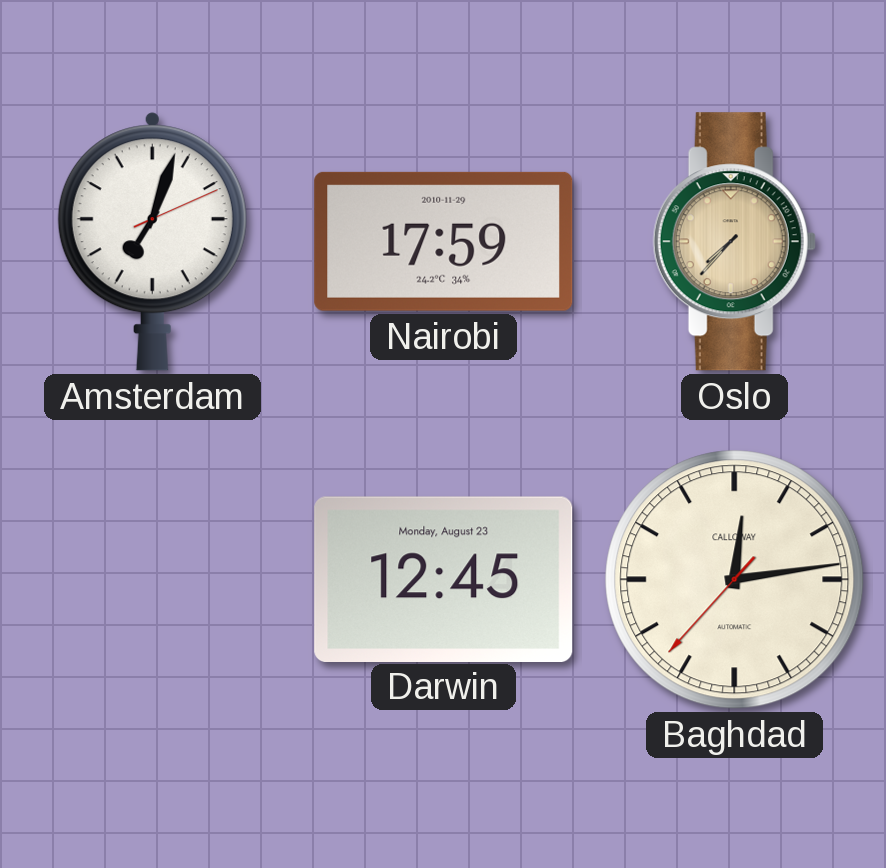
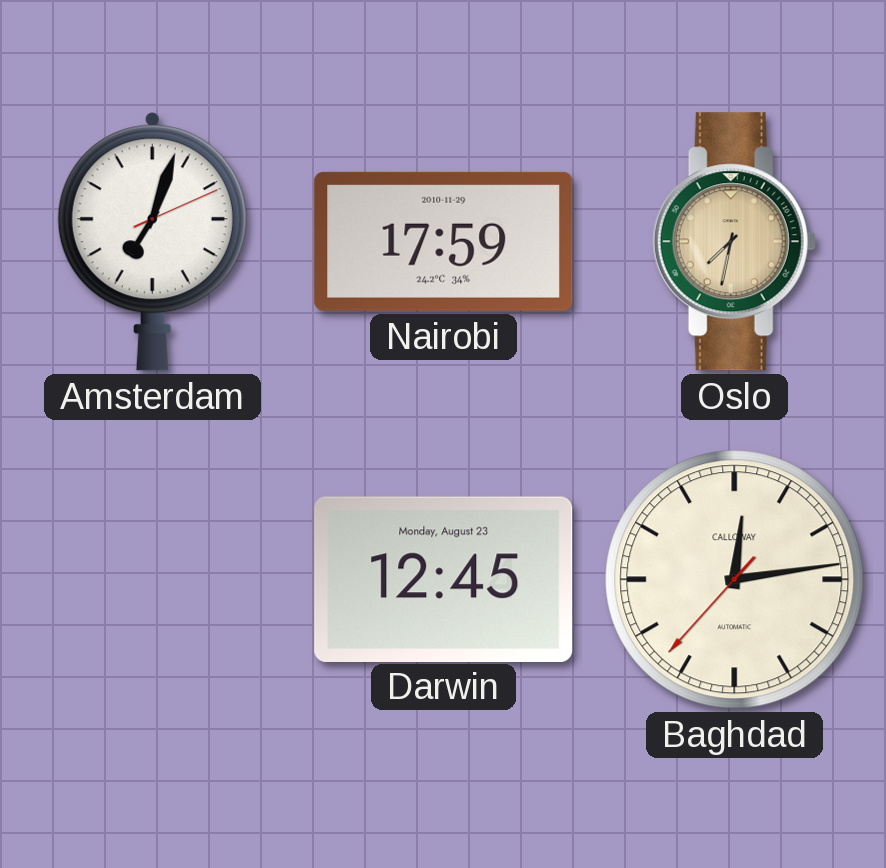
Oslo: 7:37 -> 7:32 (734, 242)
